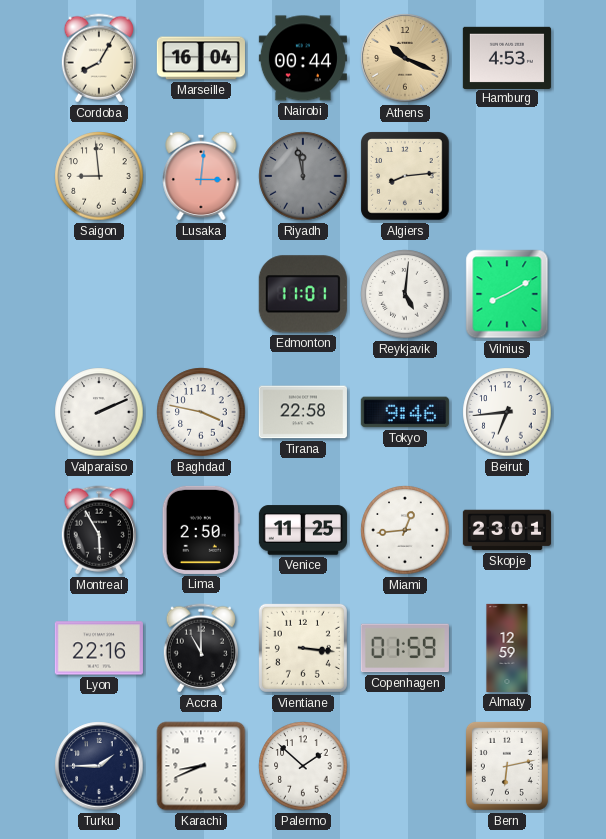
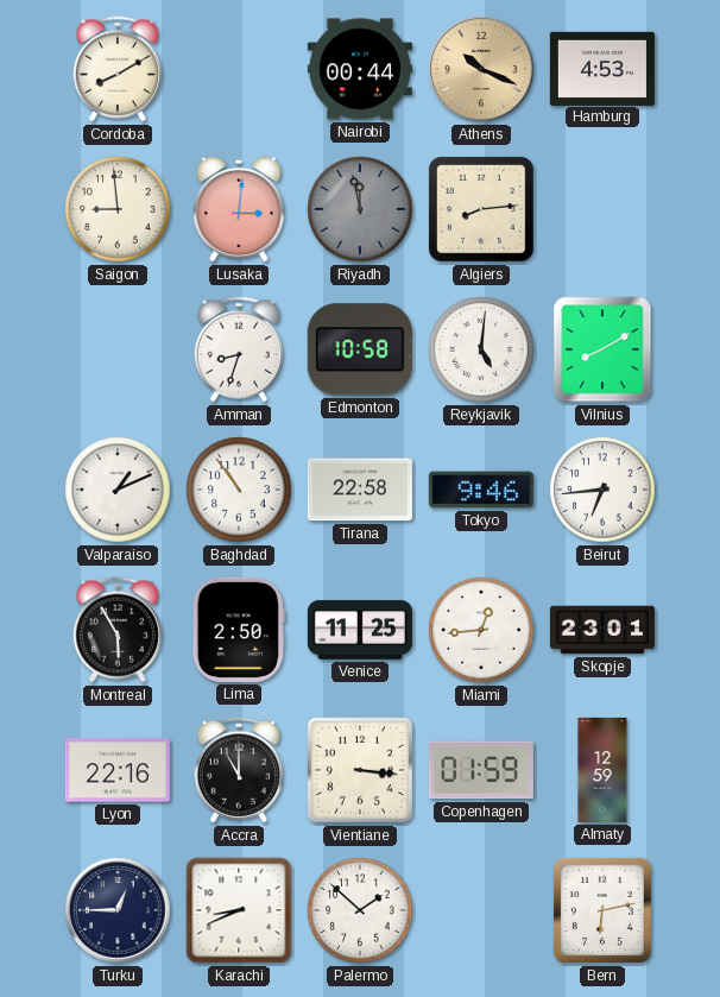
Cordoba: 8:05 -> 8:10 (118, 69)
Marseille: 16:04 -> none (201, 58)
Amman: none -> 8:33 (239, 349)
Edmonton: 11:01 -> 10:58 (360, 349)
Valparaiso: 2:11 -> 1:11 (118, 490)
Baghdad: 3:47 -> 10:54 (239, 490)
Turku: 1:45 -> 12:45 (118, 910)
